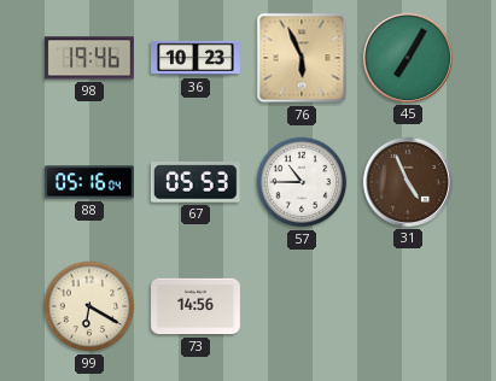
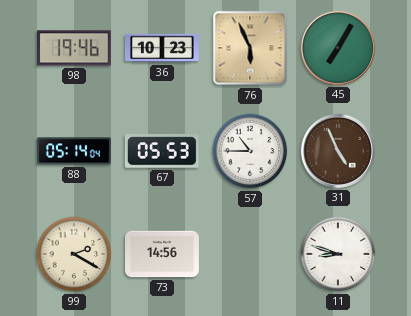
88: 05:16 -> 05:14 (74, 151)
99: 6:20 -> 2:20 (74, 254)
11: none -> 8:48 (338, 254)
